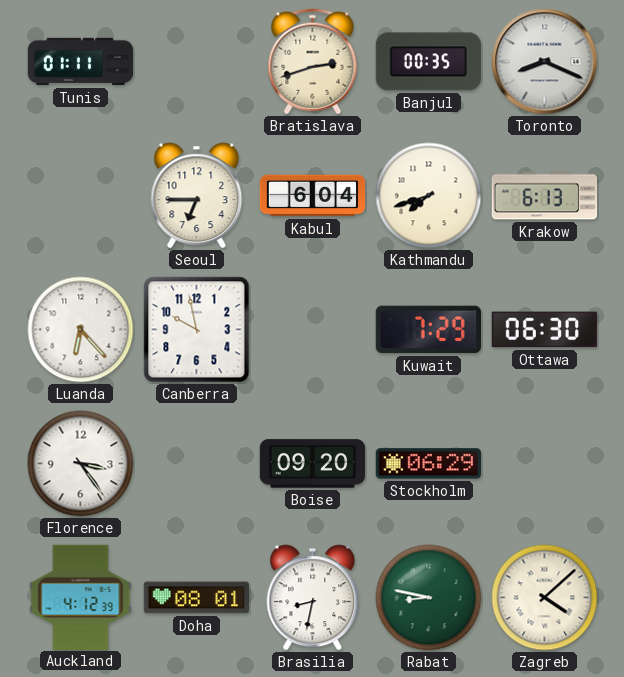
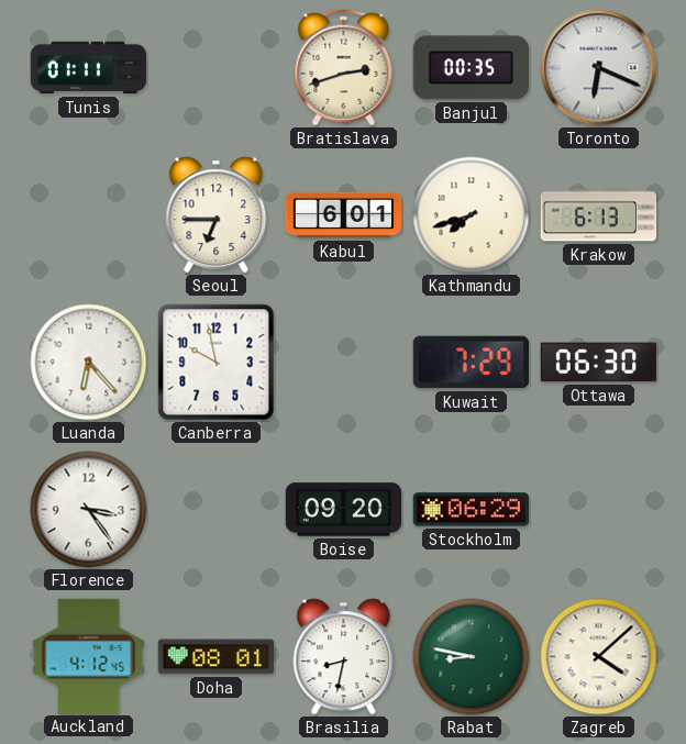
Toronto: 8:19 -> 6:19 (599, 68)
Kabul: 6:04 -> 6:01 (344, 215)
Auckland: 4:12:39 -> 4:12:45 (89, 656)
